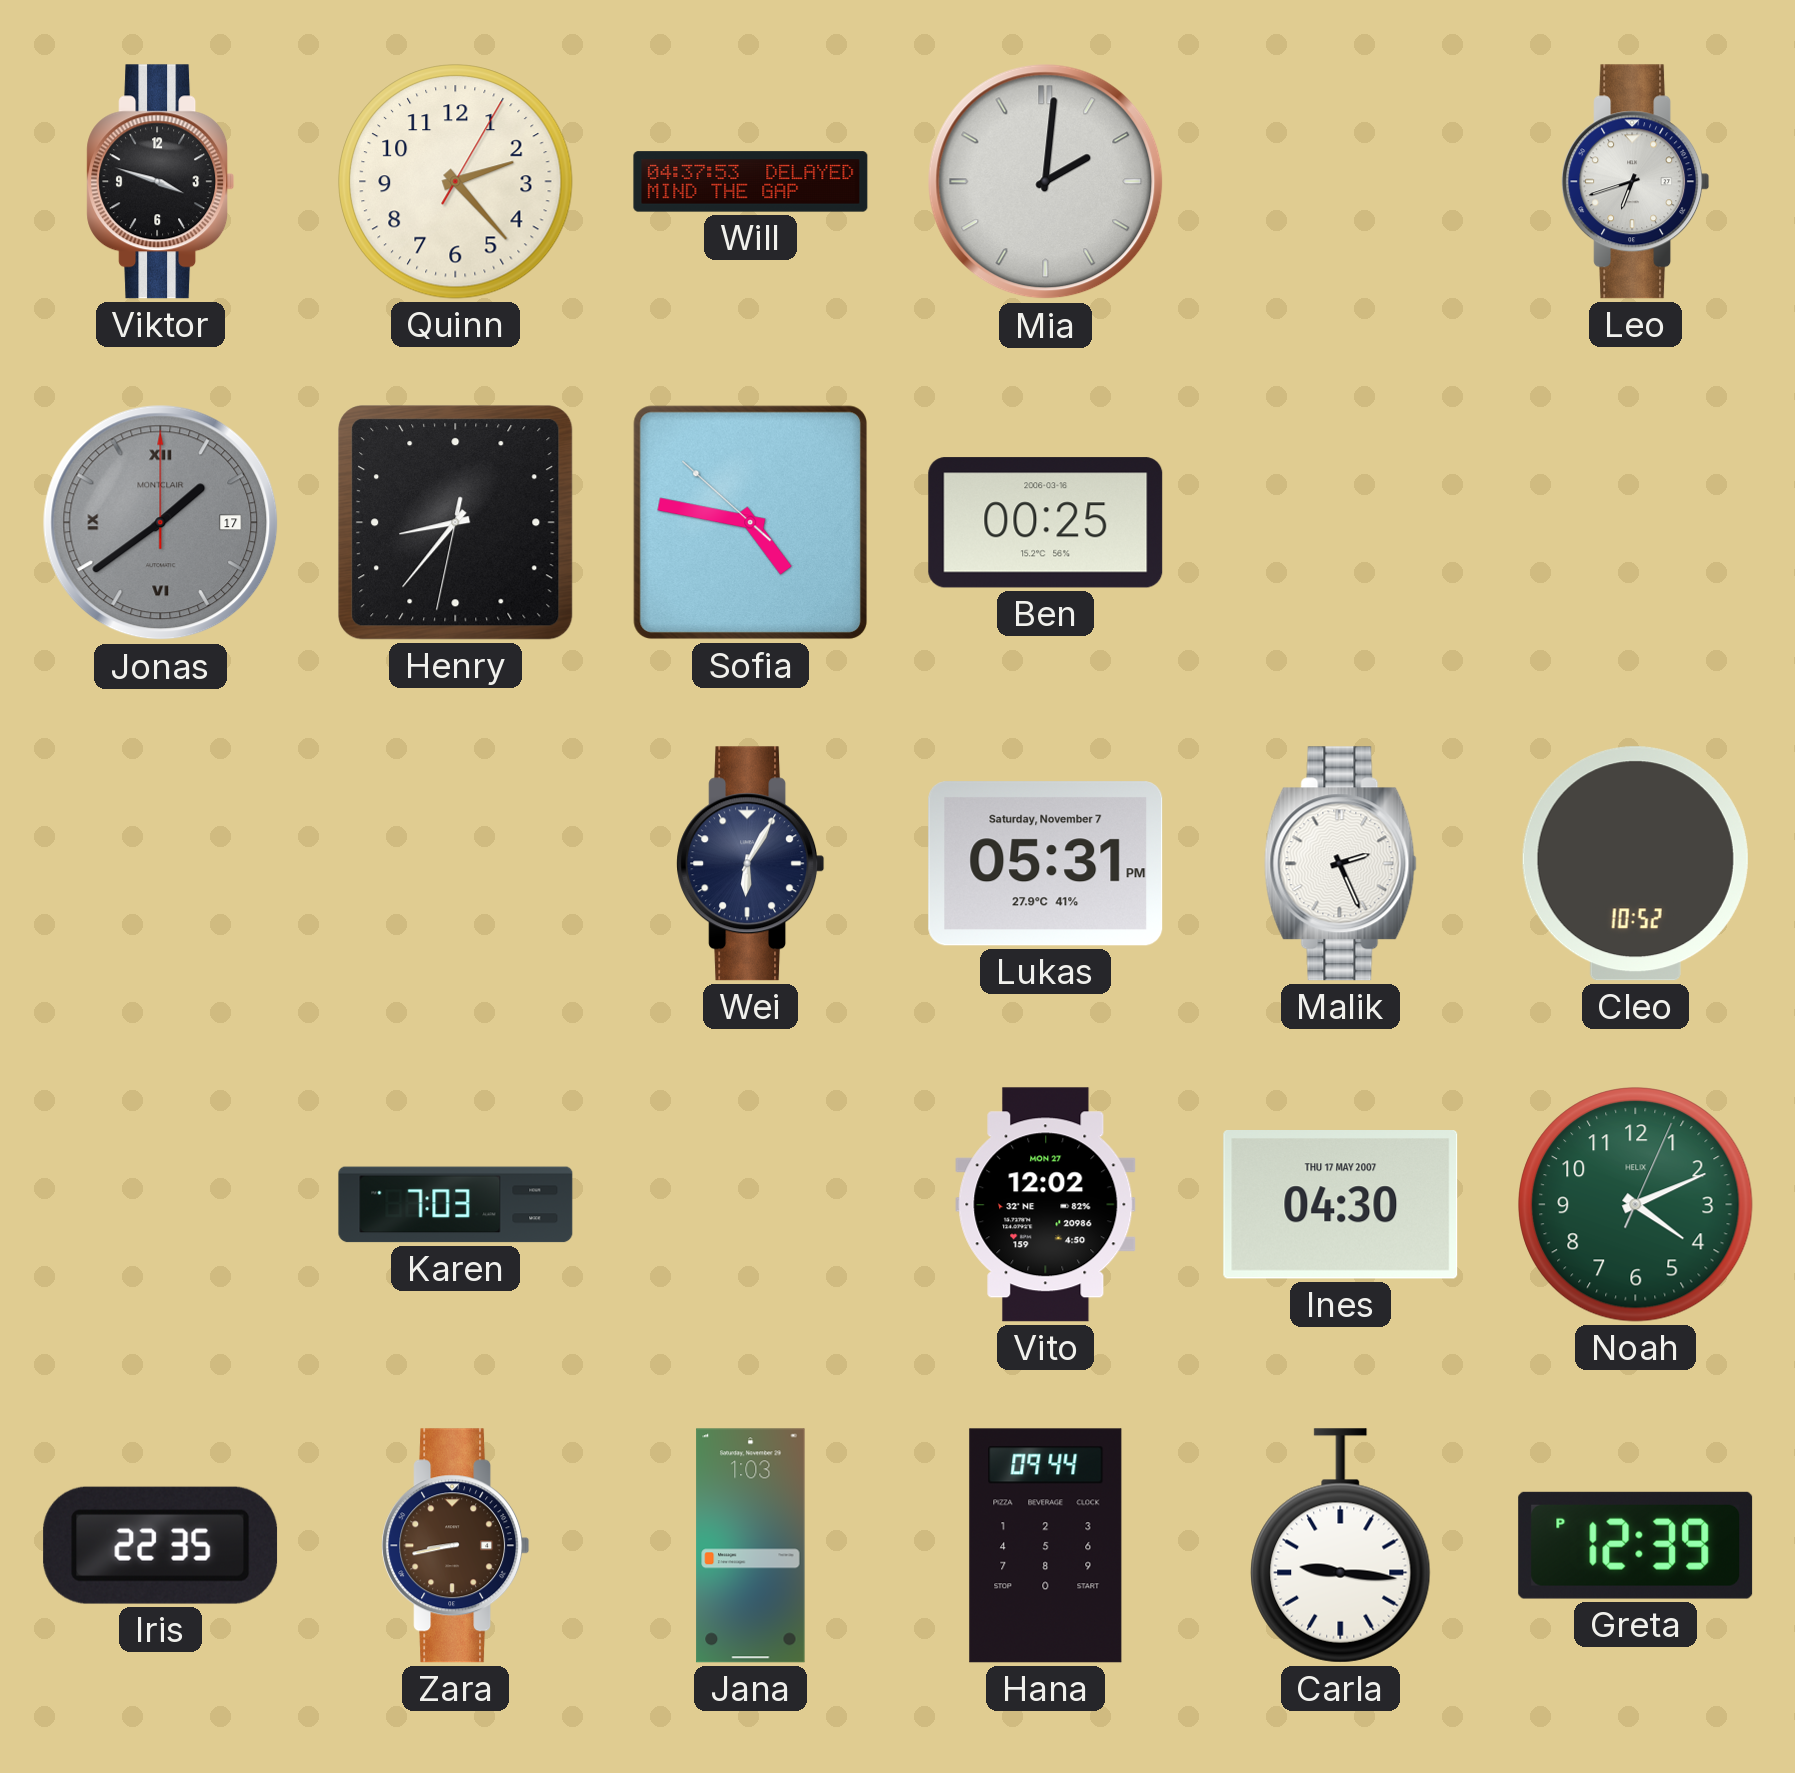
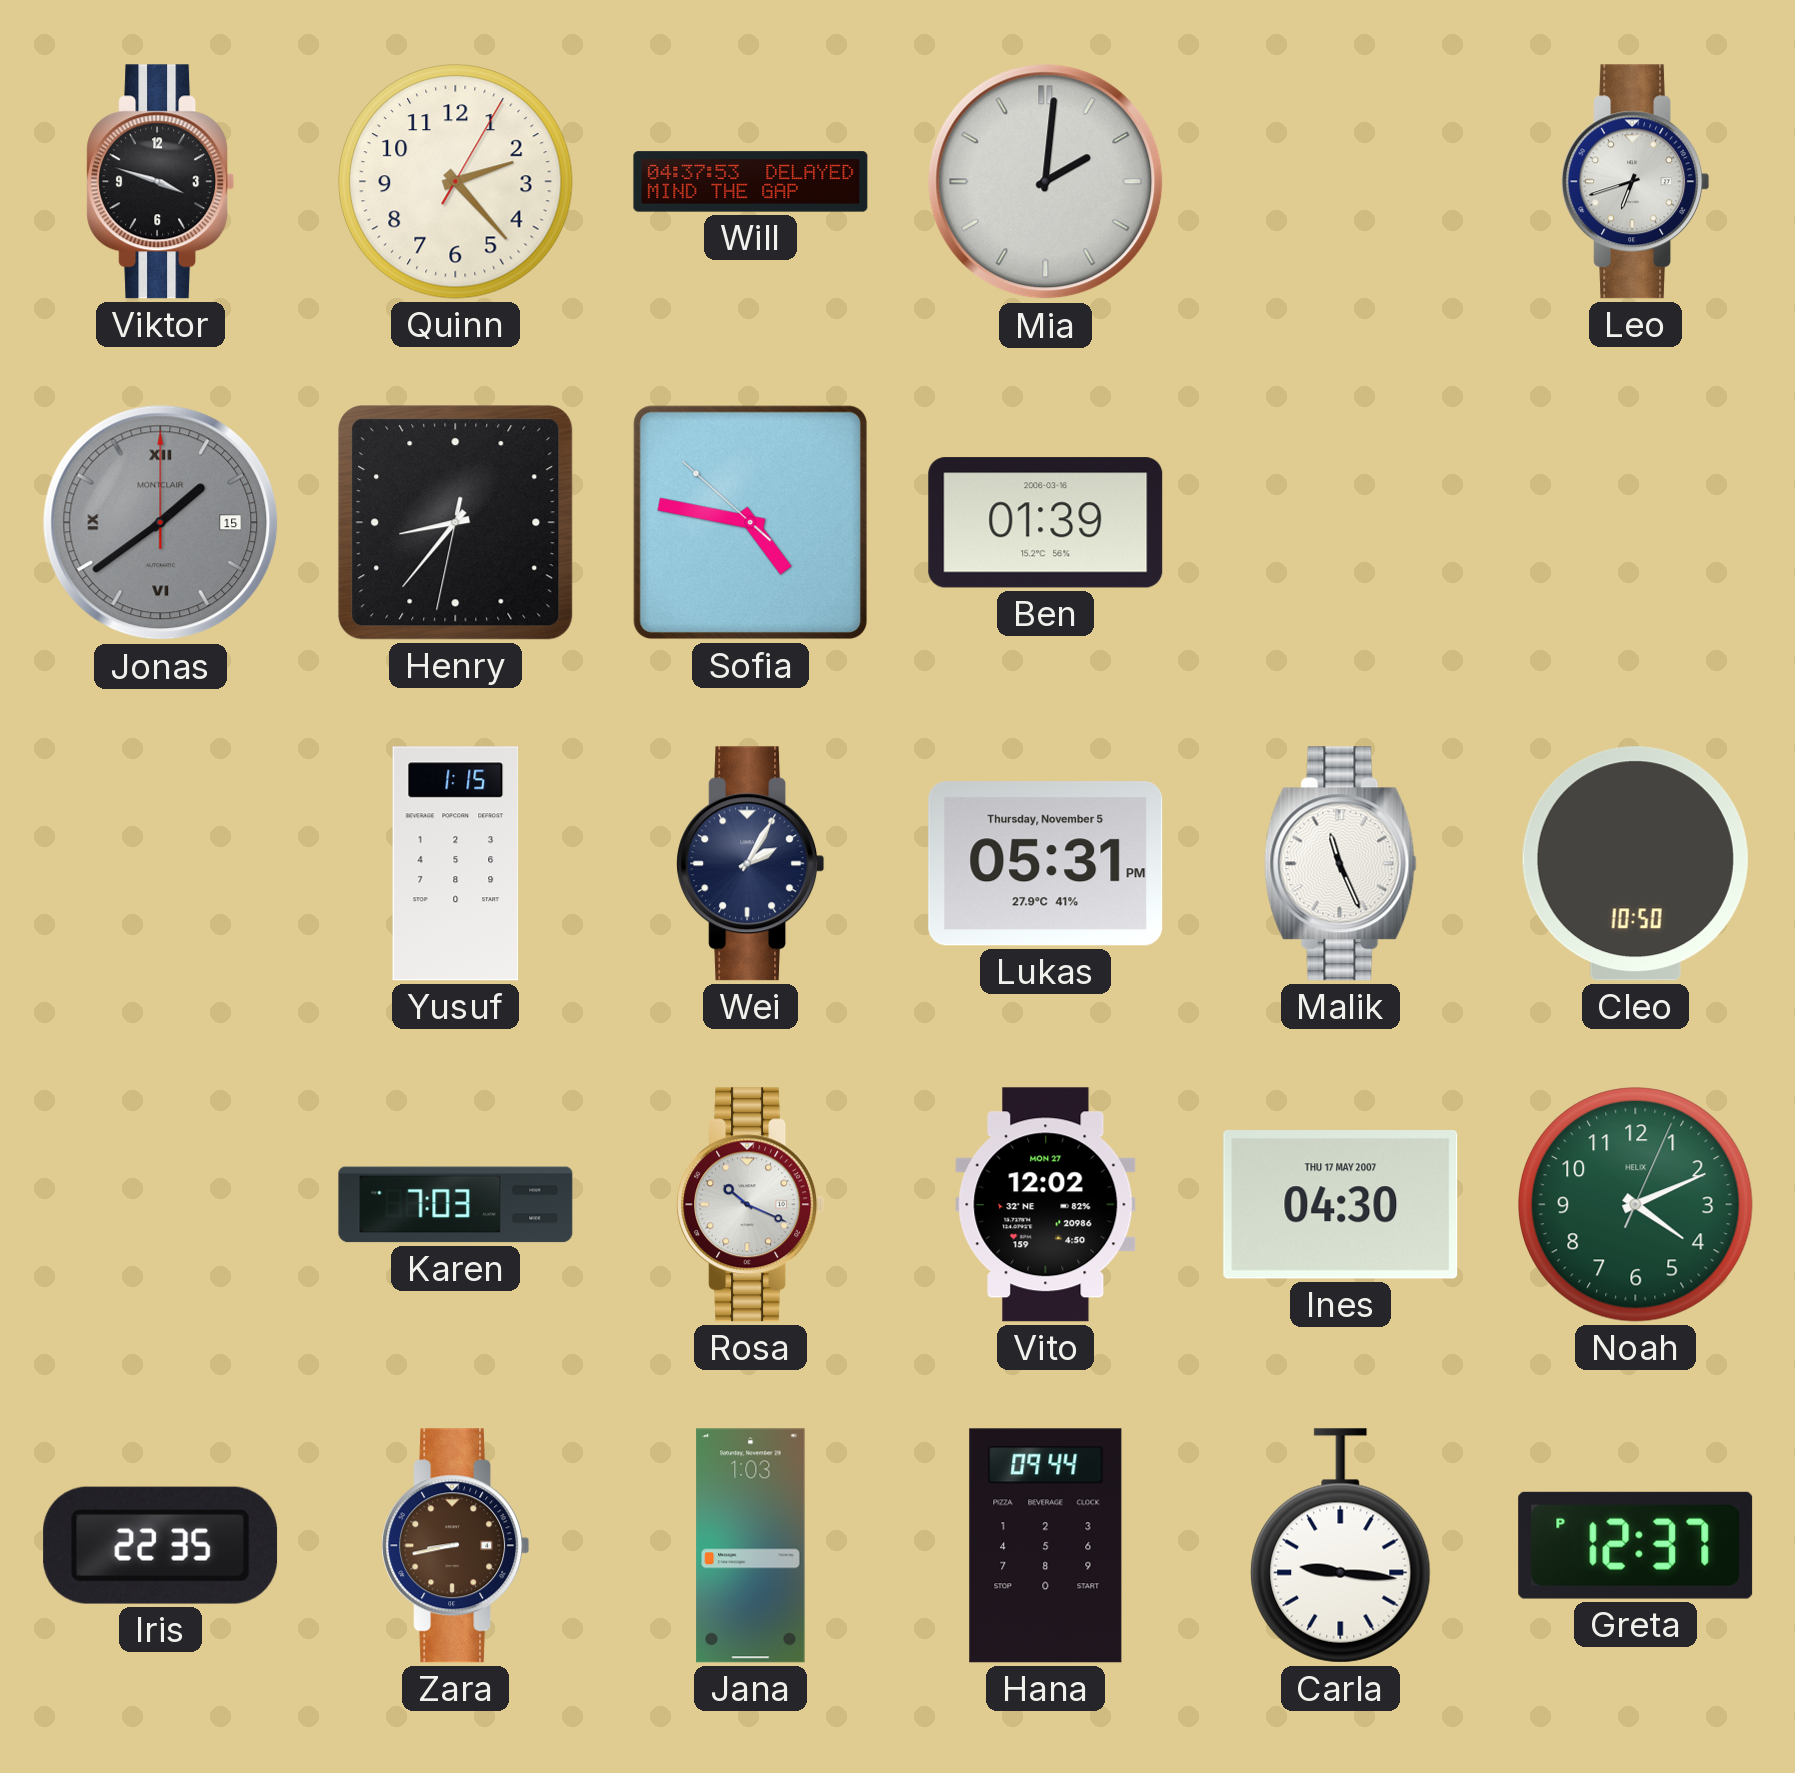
Jonas date: 17 -> 15 (161, 523)
Ben: 00:25 -> 01:39 (1046, 523)
Yusuf: none -> 1:15 (456, 864)
Wei: 6:05 -> 2:05 (751, 864)
Lukas date: Saturday, November 7 -> Thursday, November 5 (1046, 864)
Malik: 2:26 -> 11:26 (1341, 864)
Cleo: 10:52 -> 10:50 (1635, 864)
Rosa: none -> 10:19 (751, 1205)
Greta: 12:39 -> 12:37 (1636, 1545)
